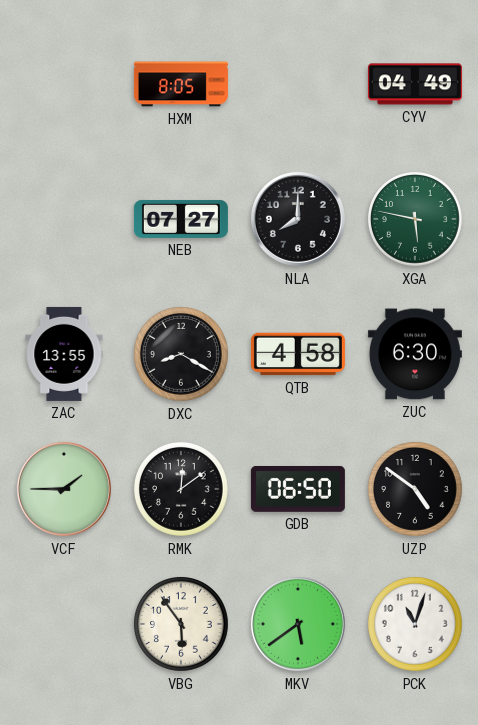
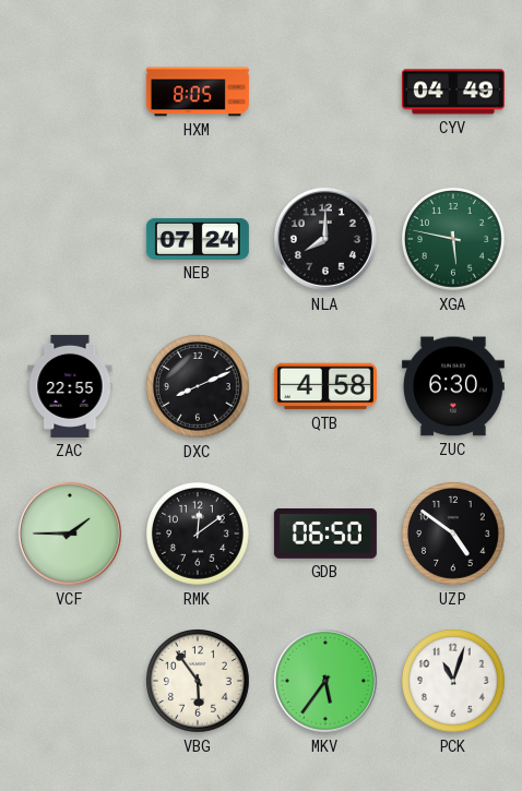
NEB: 07:27 -> 07:24 (198, 239)
ZAC: 13:55 -> 22:55 (70, 386)
DXC: 8:20 -> 8:11 (199, 387)
MKV: 5:39 -> 5:36 (325, 681)
